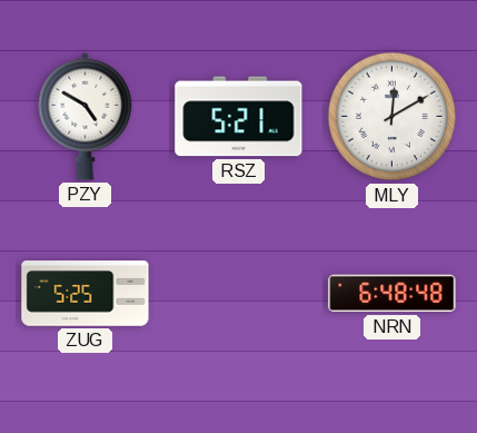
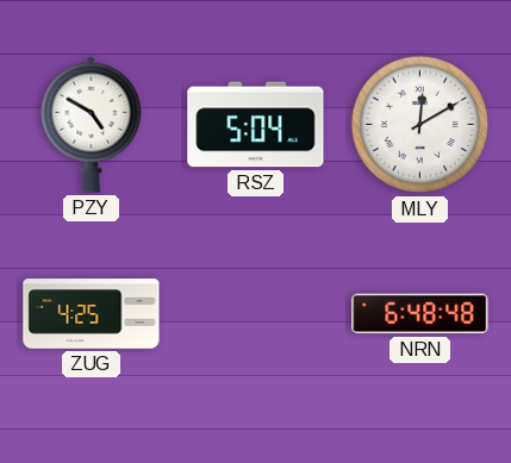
RSZ: 5:21 -> 5:04 (256, 125)
ZUG: 5:25 -> 4:25 (92, 314)
